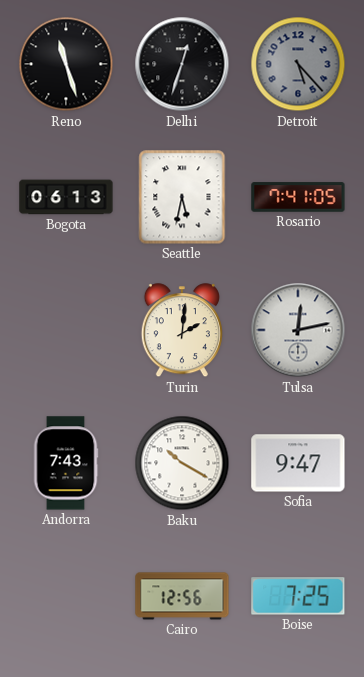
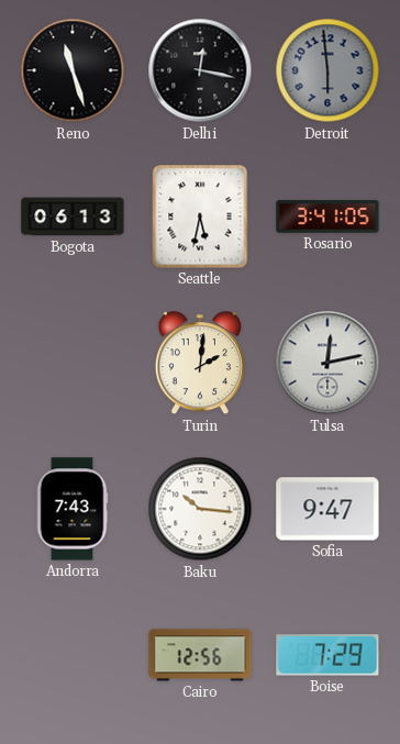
Delhi: 12:33 -> 12:17 (200, 70)
Detroit: 5:23 -> 5:59 (327, 70)
Rosario: 7:41 -> 3:41 (327, 216)
Baku: 10:20 -> 10:16 (200, 509)
Boise: 7:25 -> 7:29 (327, 655)
